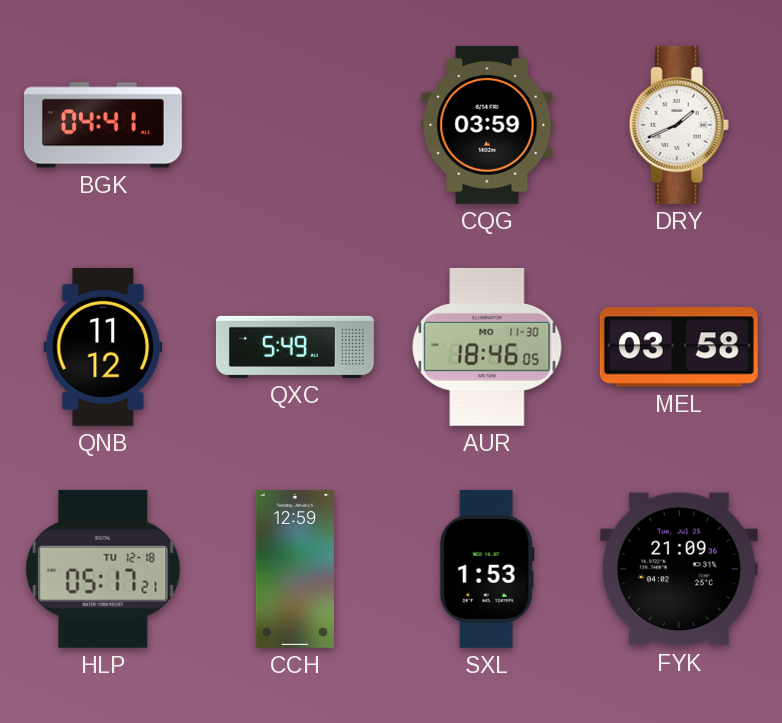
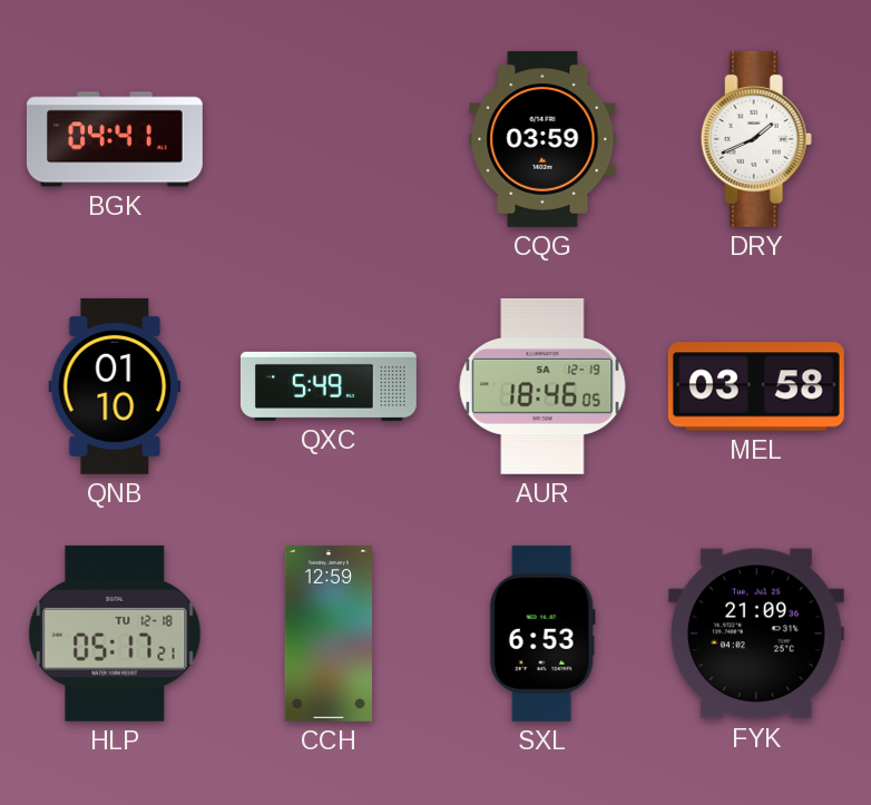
QNB: 11:12 -> 01:10 (115, 386)
AUR date: MO 11-30 -> SA 12-19 (542, 386)
SXL: 1:53 -> 6:53 (542, 634)
